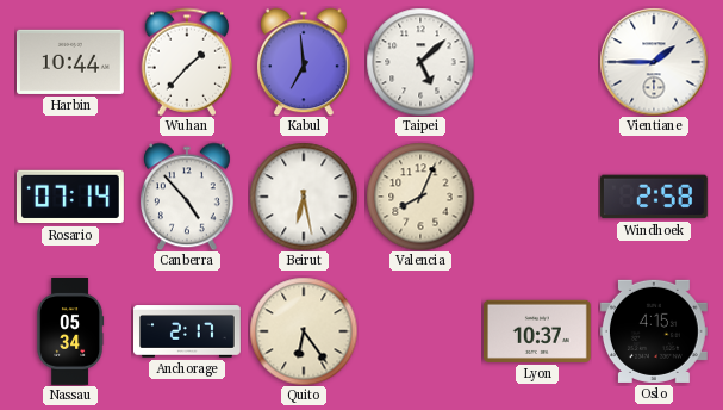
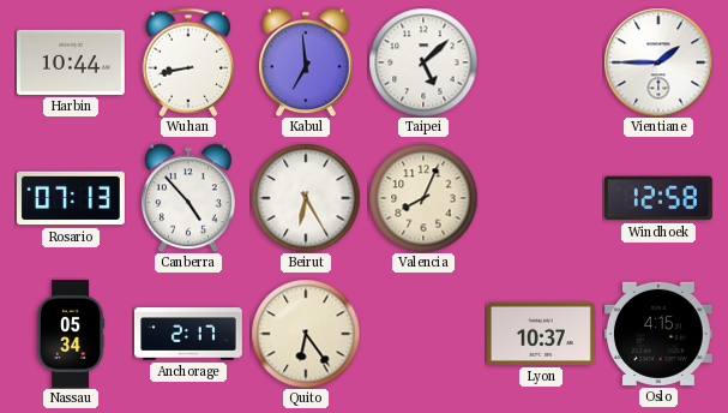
Wuhan: 1:37 -> 8:43 (188, 62)
Rosario: 07:14 -> 07:13 (71, 198)
Beirut: 6:28 -> 6:25 (306, 198)
Windhoek: 2:58 -> 12:58 (658, 198)
